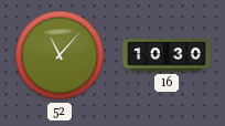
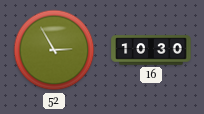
52: 11:07 -> 2:55 (54, 50)
